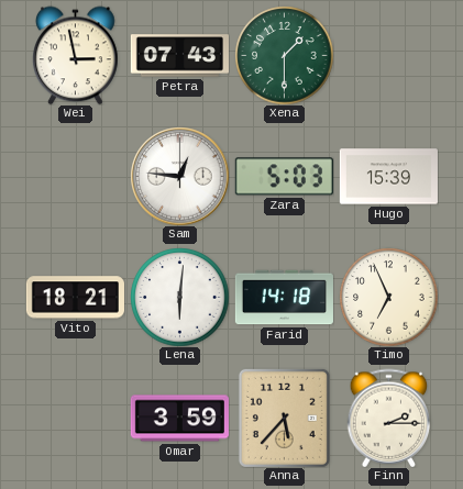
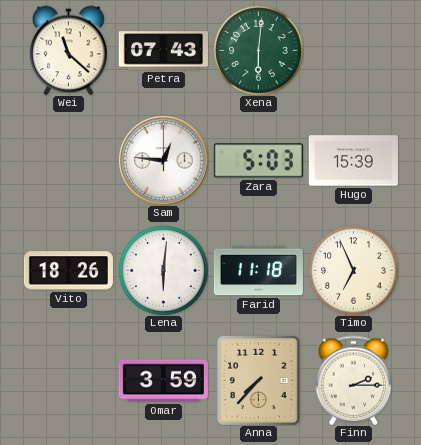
Wei: 2:58 -> 11:22 (69, 50)
Xena: 1:30 -> 6:01 (258, 50)
Vito: 18:21 -> 18:26 (68, 271)
Farid: 14:18 -> 11:18 (258, 271)
Anna: 5:37 -> 7:37 (258, 380)
